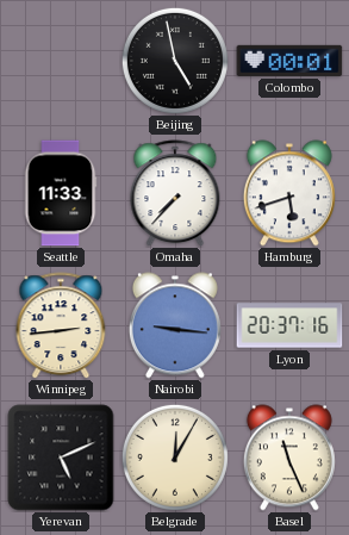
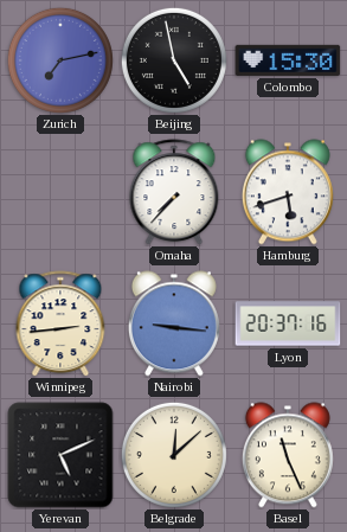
Zurich: none -> 7:13 (60, 60)
Colombo: 00:01 -> 15:30 (288, 60)
Seattle: 11:33 -> none (61, 193)
Belgrade: 12:05 -> 12:08 (174, 455)
